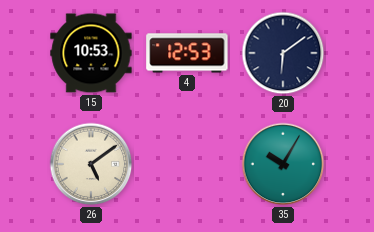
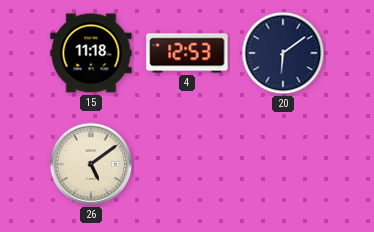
15: 10:53 -> 11:18 (91, 53)
35: 10:05 -> none (283, 164)
